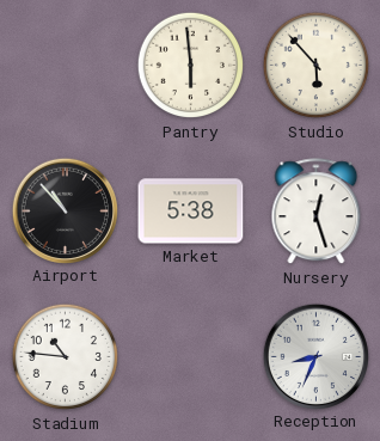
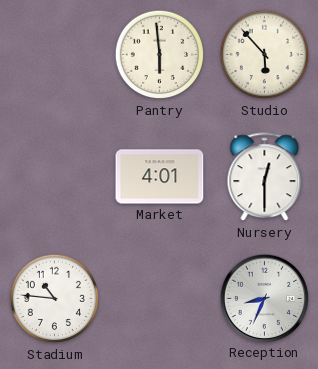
Airport: 10:53 -> none (65, 210)
Market: 5:38 -> 4:01 (160, 177)
Nursery: 12:27 -> 12:30 (265, 177)
